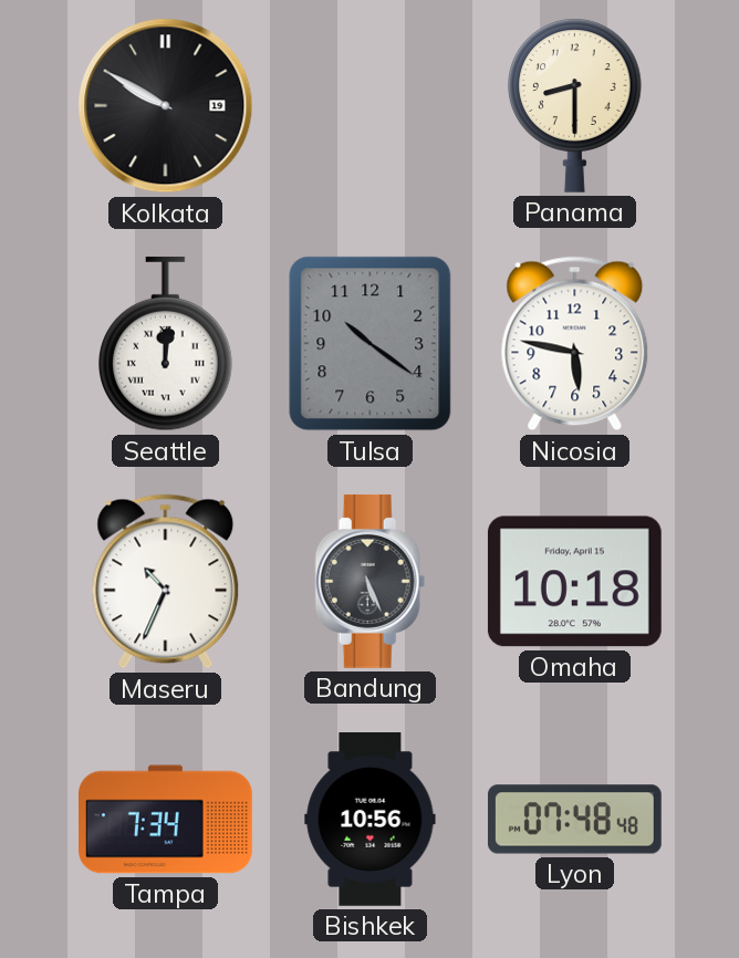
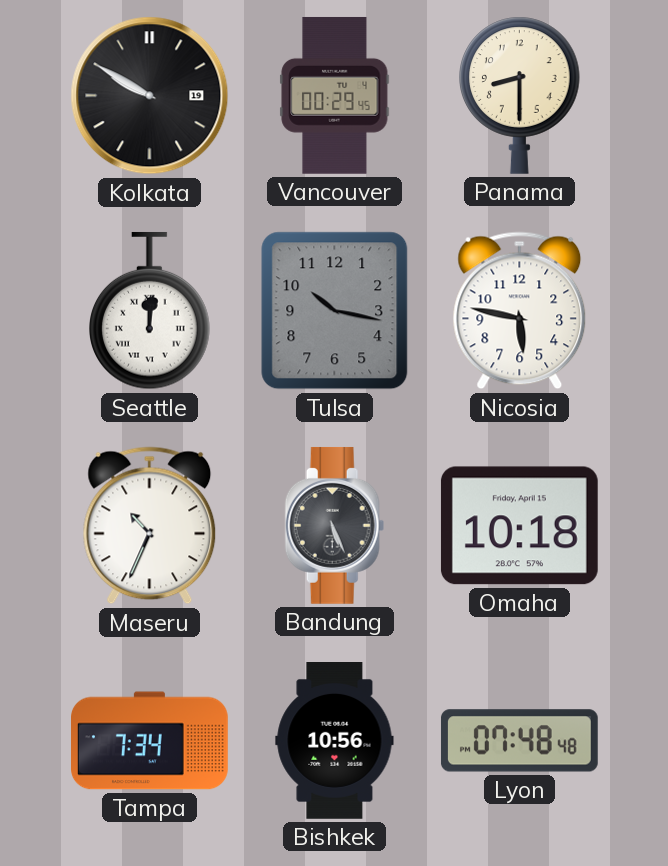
Vancouver: none -> 00:29 (335, 95)
Tulsa: 10:21 -> 10:17 (335, 311)
